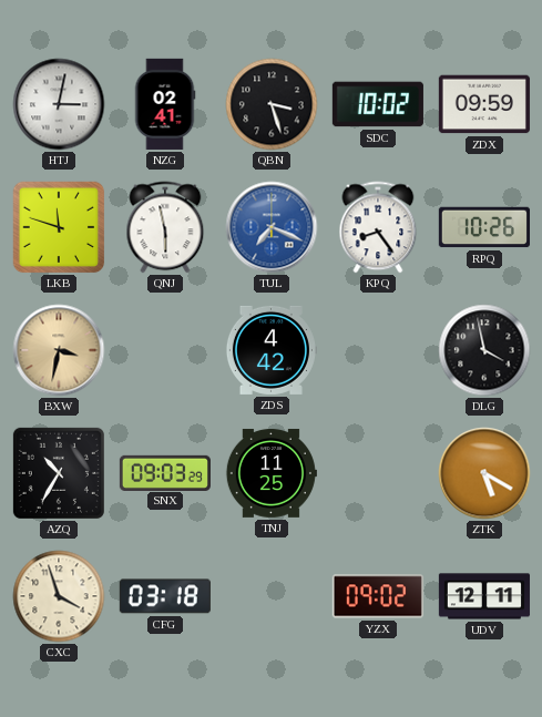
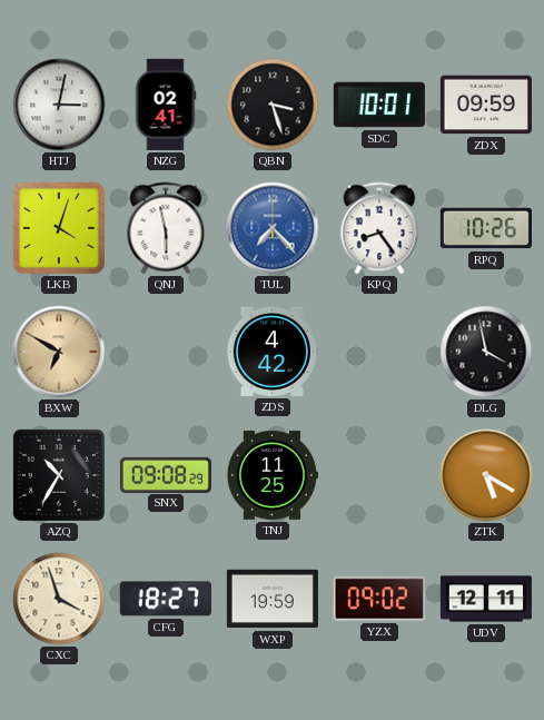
SDC: 10:02 -> 10:01 (379, 105)
LKB: 11:48 -> 4:03 (59, 228)
TUL: 7:19 -> 7:23 (273, 228)
BXW: 3:32 -> 6:50 (59, 352)
SNX: 09:03 -> 09:08 (166, 474)
CFG: 03:18 -> 18:27 (166, 599)
WXP: none -> 19:59 (273, 599)
